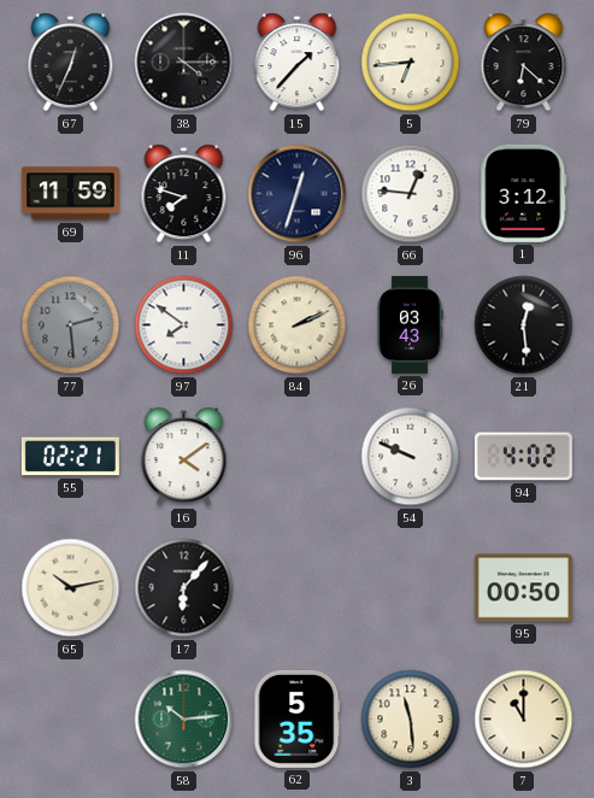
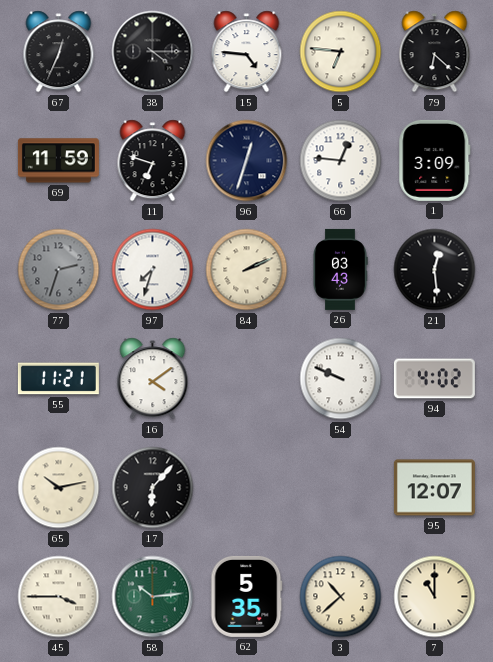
15: 1:37 -> 4:46 (247, 52)
5: 6:44 -> 6:46 (341, 52)
11: 7:48 -> 6:48 (153, 161)
1: 3:12 -> 3:09 (435, 160)
77: 2:29 -> 2:33 (59, 270)
97: 7:51 -> 7:33 (153, 270)
55: 02:21 -> 11:21 (58, 379)
95: 00:50 -> 12:07 (434, 488)
45: none -> 3:45 (59, 597)
3: 11:29 -> 10:38 (341, 597)
